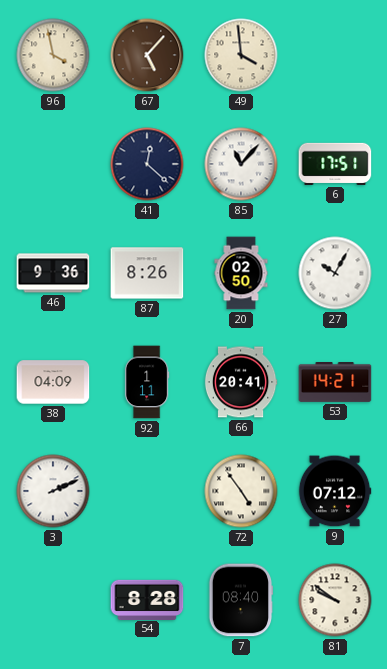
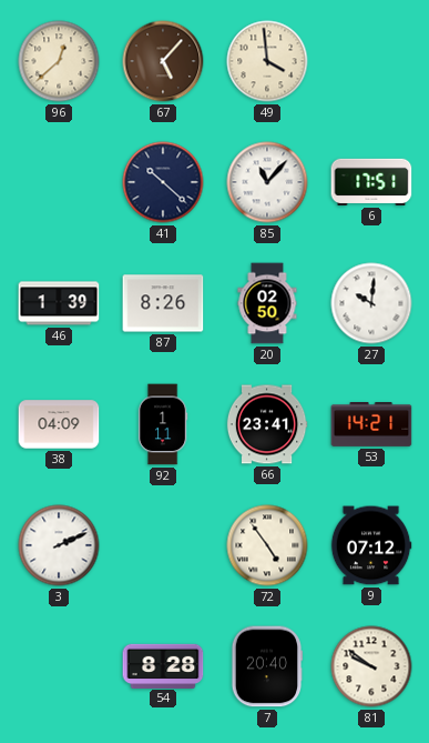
96: 3:58 -> 12:38 (59, 61)
41: 12:22 -> 10:22 (163, 182)
46: 9:36 -> 1:39 (59, 303)
27: 10:05 -> 10:01 (371, 303)
66: 20:41 -> 23:41 (267, 424)
7: 08:40 -> 20:40 (267, 666)
